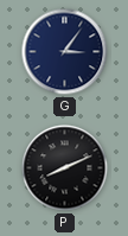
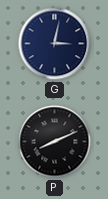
G: 3:06 -> 3:02 (55, 44)
